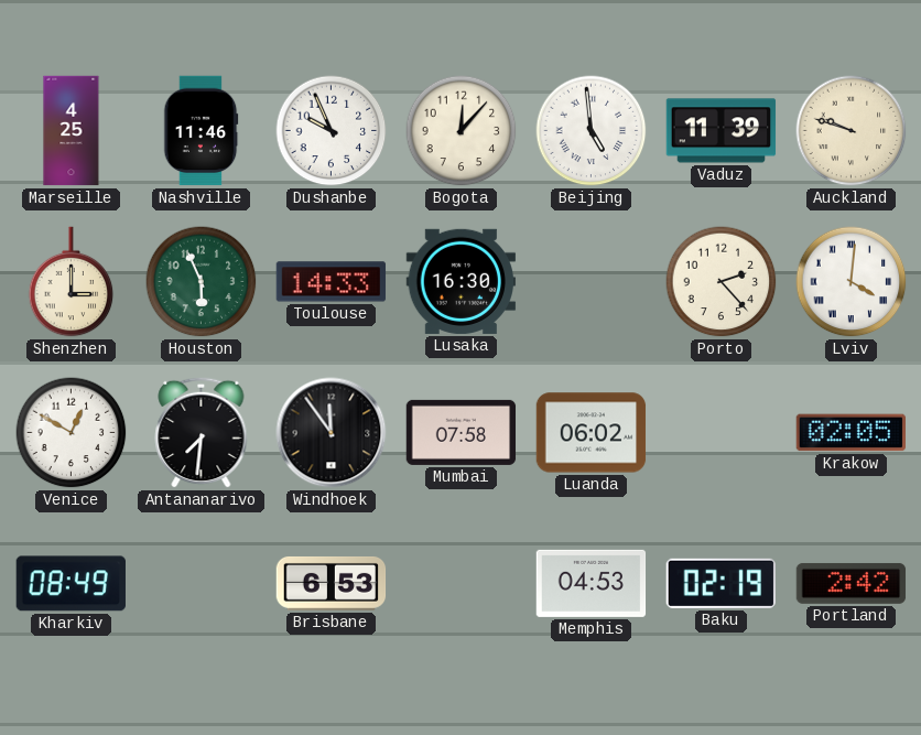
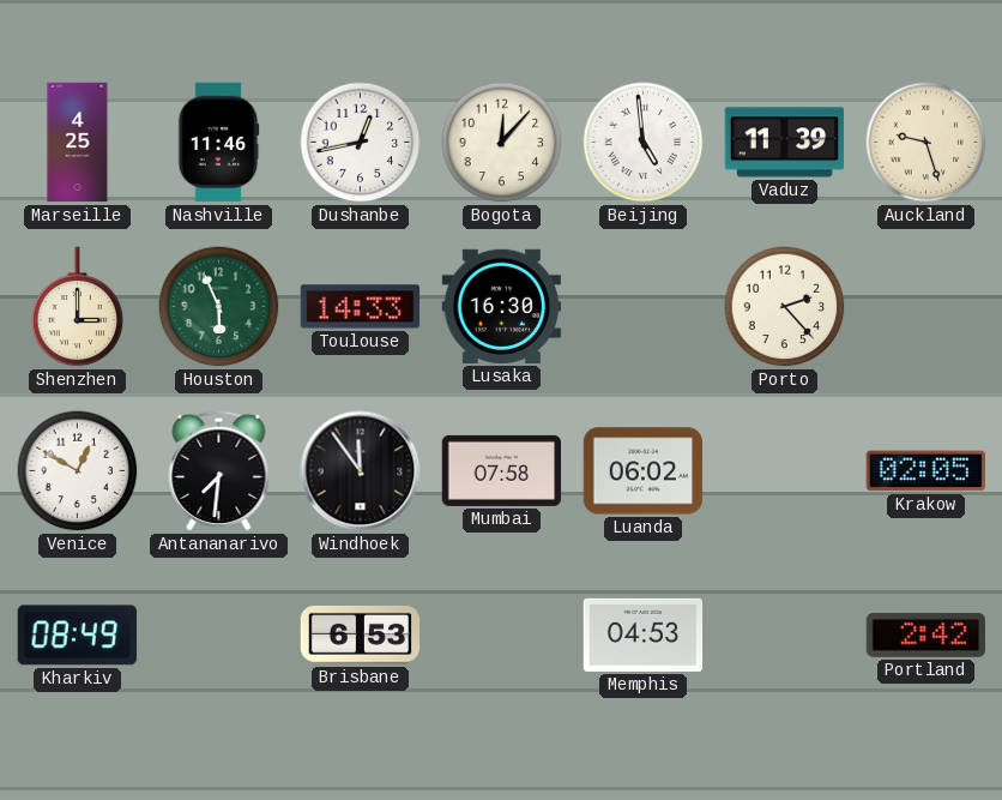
Dushanbe: 9:56 -> 12:43 (361, 143)
Auckland: 9:48 -> 9:27 (926, 143)
Lviv: 4:01 -> none (852, 282)
Baku: 02:19 -> none (720, 583)
